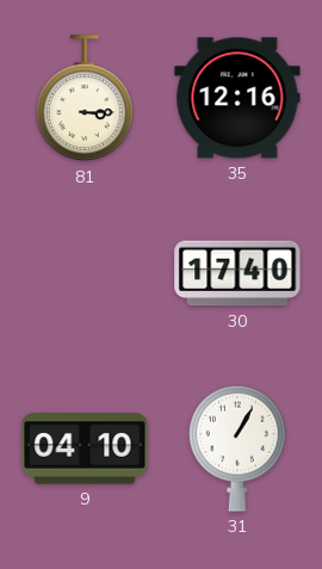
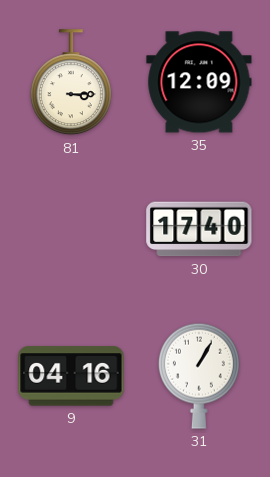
35: 12:16 -> 12:09 (199, 82)
9: 04:10 -> 04:16 (71, 376)
